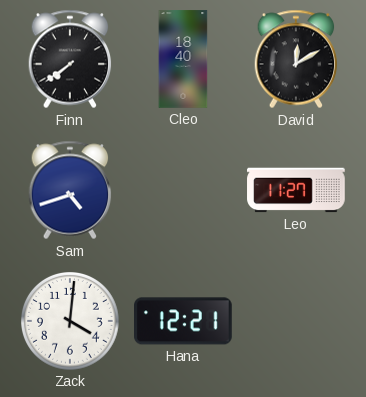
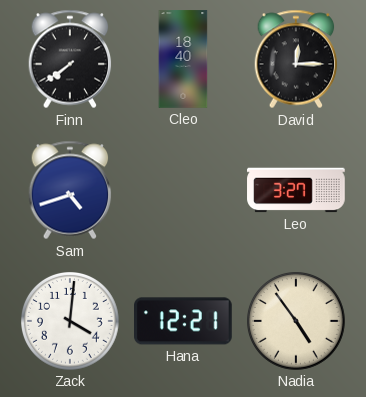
David: 12:10 -> 12:15 (296, 59)
Leo: 11:27 -> 3:27 (296, 190)
Nadia: none -> 4:54 (297, 322)
